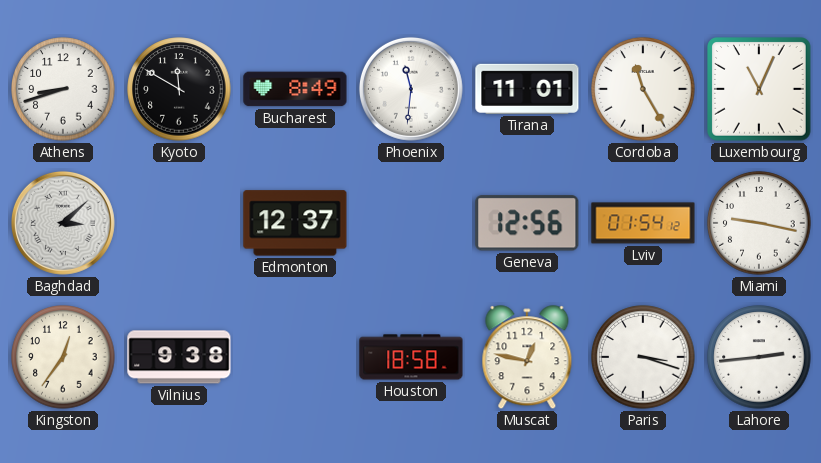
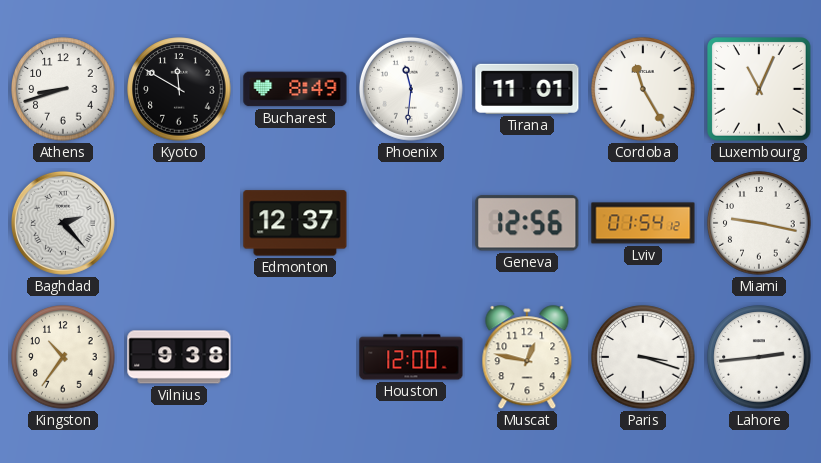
Baghdad: 3:08 -> 2:23 (63, 223)
Kingston: 12:36 -> 10:36 (63, 357)
Houston: 18:58 -> 12:00 (411, 357)
